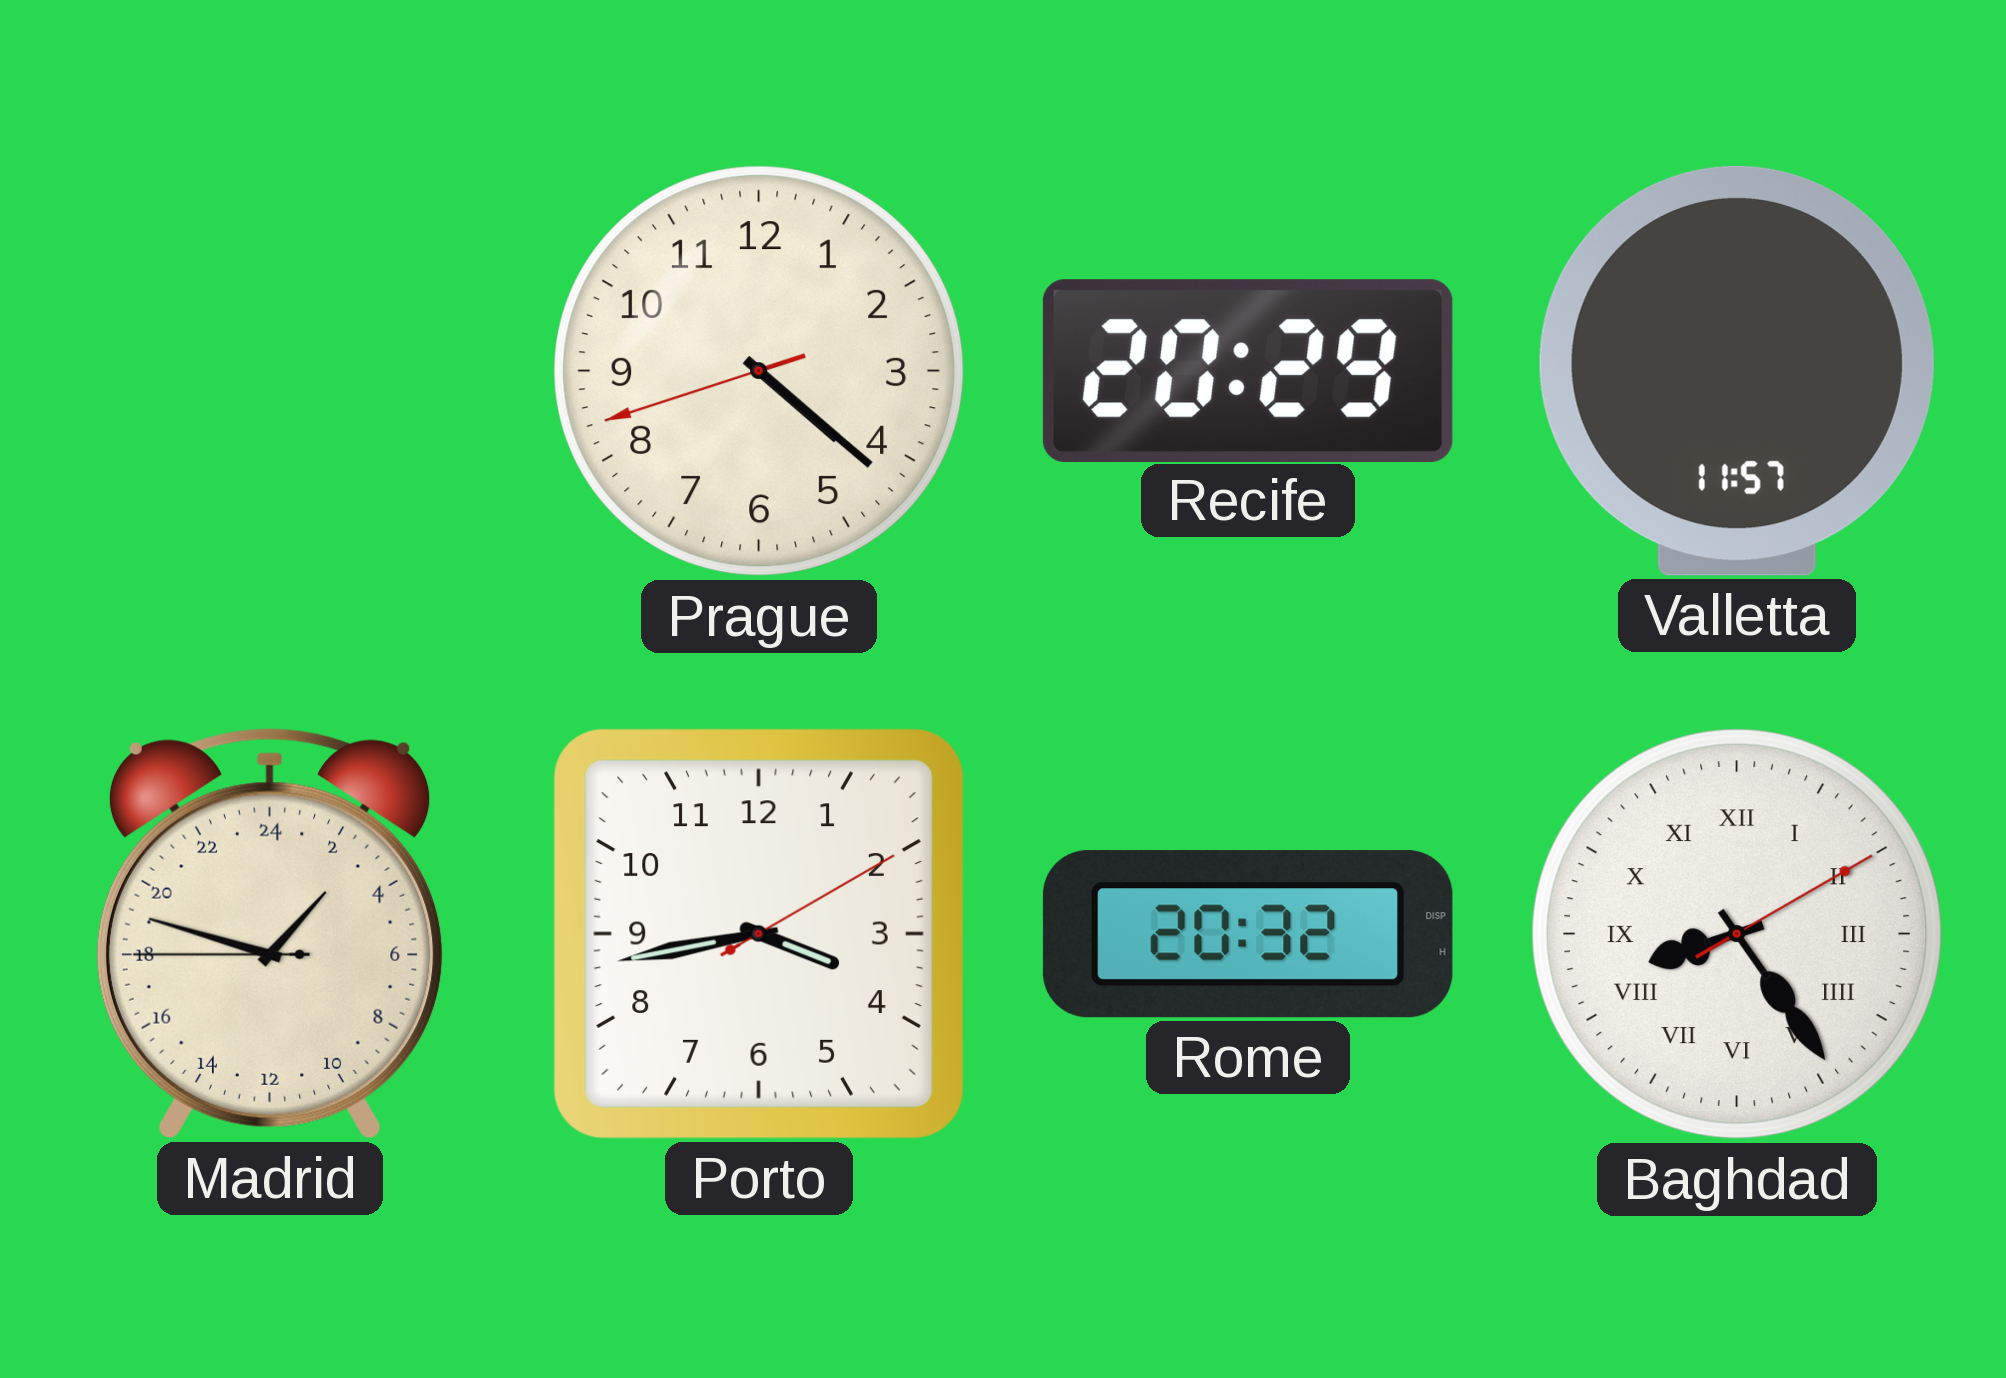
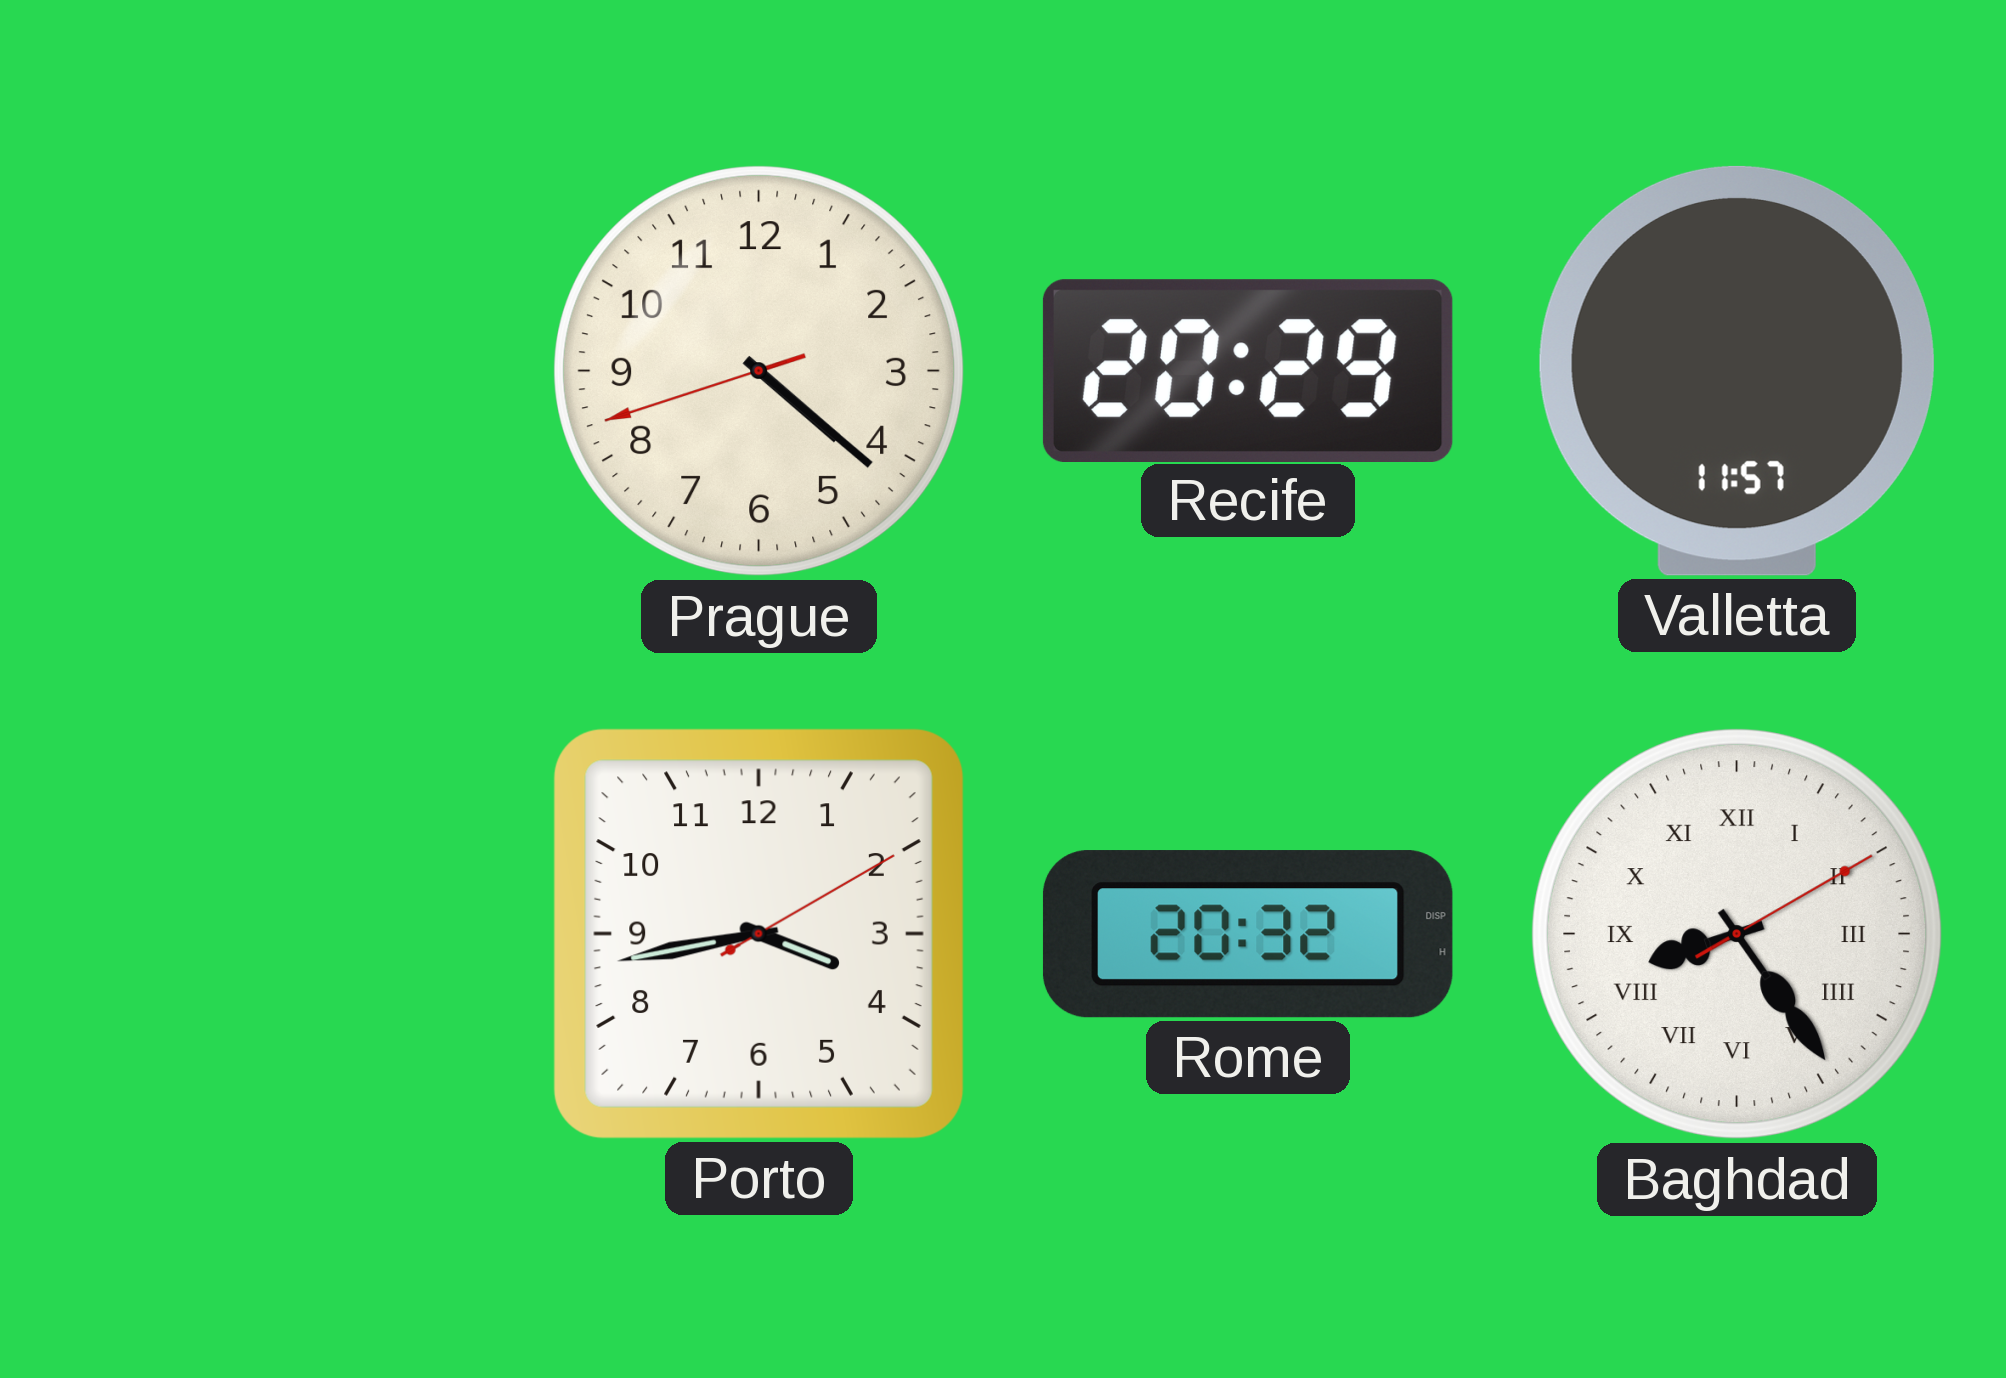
Madrid: 2:47 -> none (270, 934)
